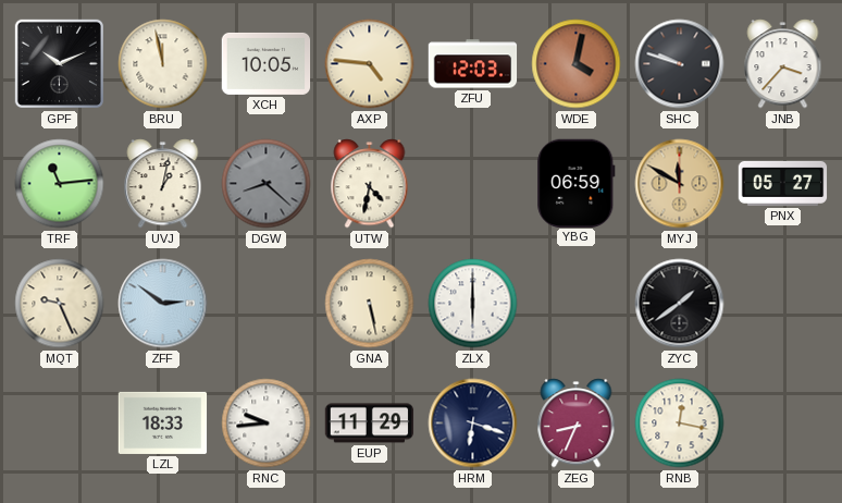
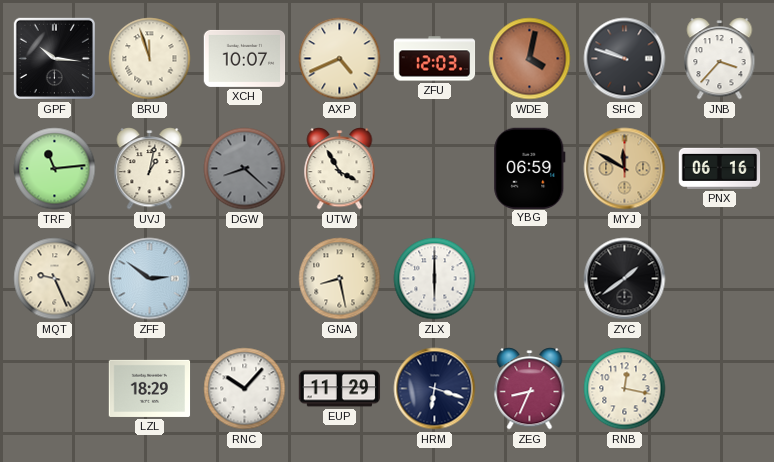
GPF: 10:11 -> 10:16 (54, 58)
BRU: 11:58 -> 11:57 (150, 59)
XCH: 10:05 -> 10:07 (245, 58)
AXP: 4:46 -> 4:41 (340, 59)
UTW: 4:32 -> 3:55 (340, 169)
PNX: 05:27 -> 06:16 (720, 168)
GNA: 5:28 -> 8:28 (340, 279)
LZL: 18:33 -> 18:29 (150, 388)
RNC: 9:44 -> 10:07 (245, 389)
